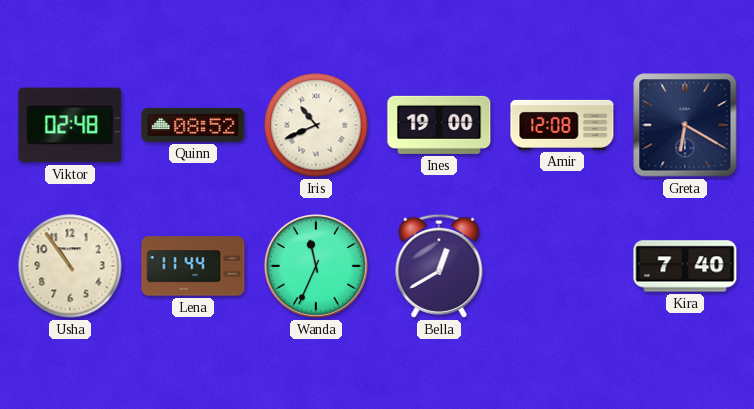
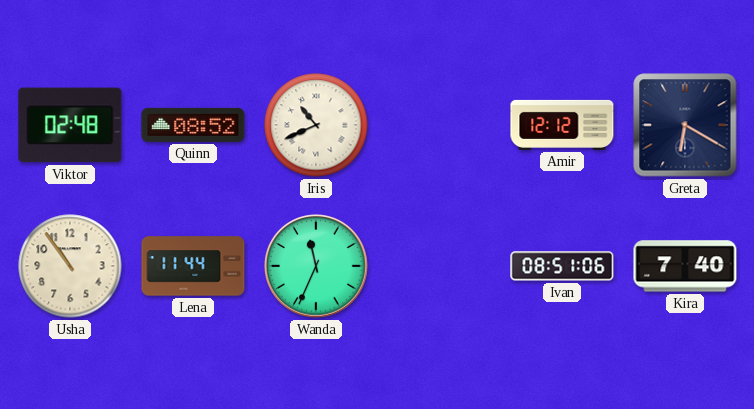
Ines: 19:00 -> none (439, 125)
Amir: 12:08 -> 12:12 (562, 125)
Bella: 12:40 -> none (439, 266)
Ivan: none -> 08:51 (562, 266)
